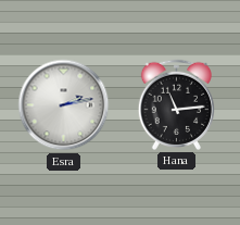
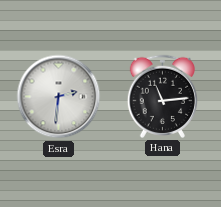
Esra: 2:13 -> 2:31 (59, 97)
